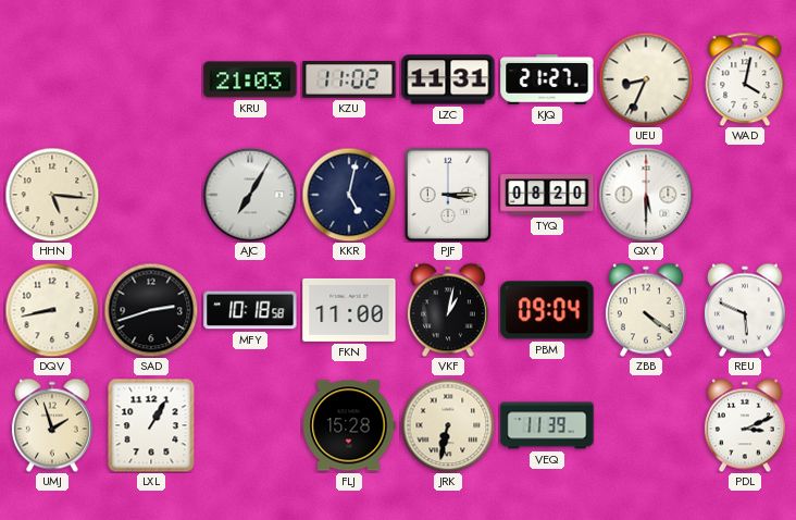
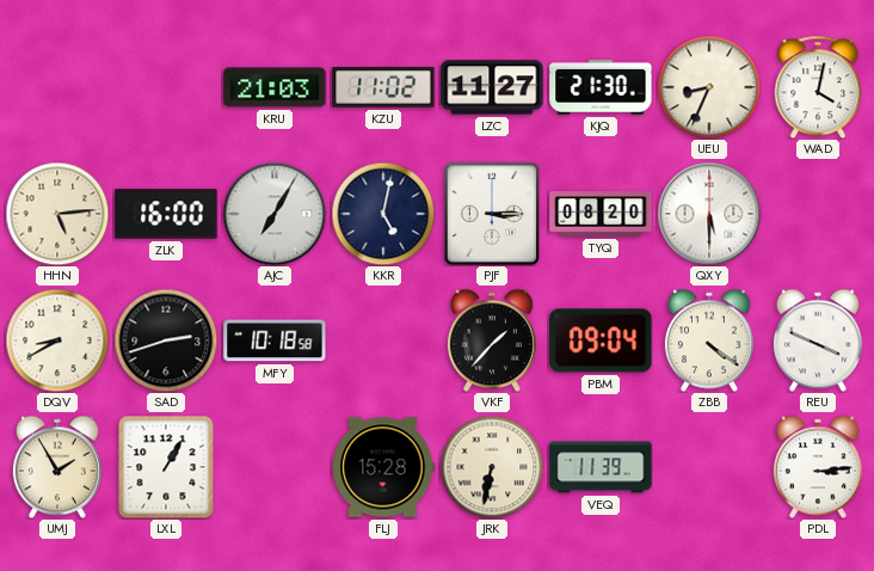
LZC: 11:31 -> 11:27 (492, 87)
KJQ: 21:27 -> 21:30 (601, 88)
HHN: 5:16 -> 5:14 (57, 214)
ZLK: none -> 16:00 (166, 214)
DQV: 8:43 -> 8:40 (57, 340)
FKN: 11:00 -> none (349, 310)
VKF: 1:02 -> 1:37 (492, 340)
REU: 5:49 -> 3:49 (818, 340)
UMJ: 1:57 -> 1:55 (57, 467)
PDL: 3:11 -> 3:14 (818, 467)
